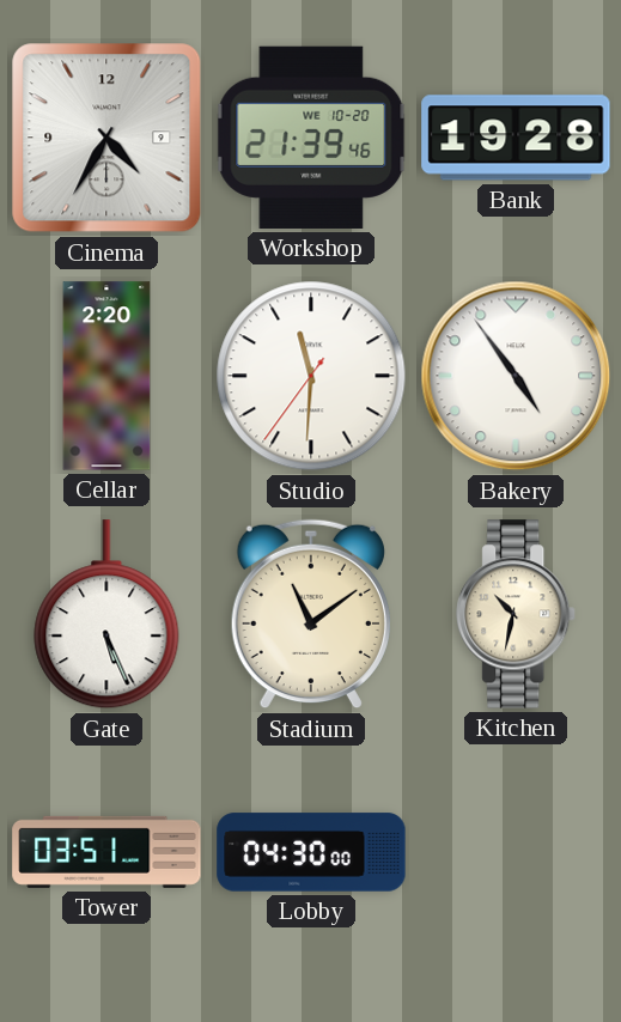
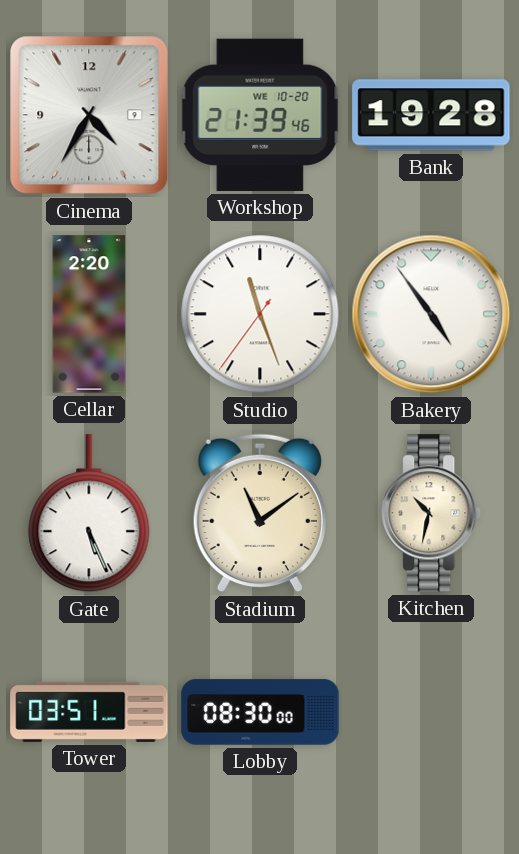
Studio: 11:30 -> 11:26 (260, 314)
Lobby: 04:30 -> 08:30 (260, 712)
